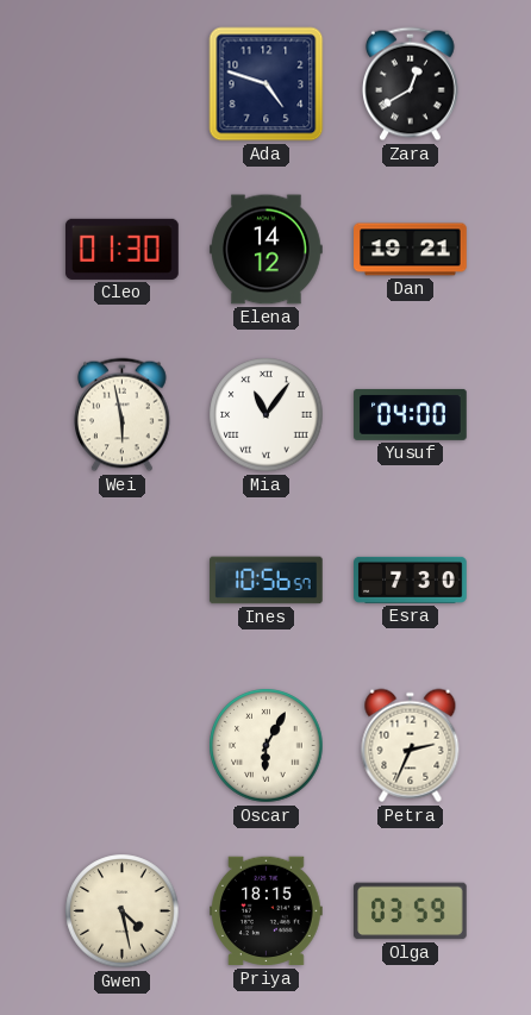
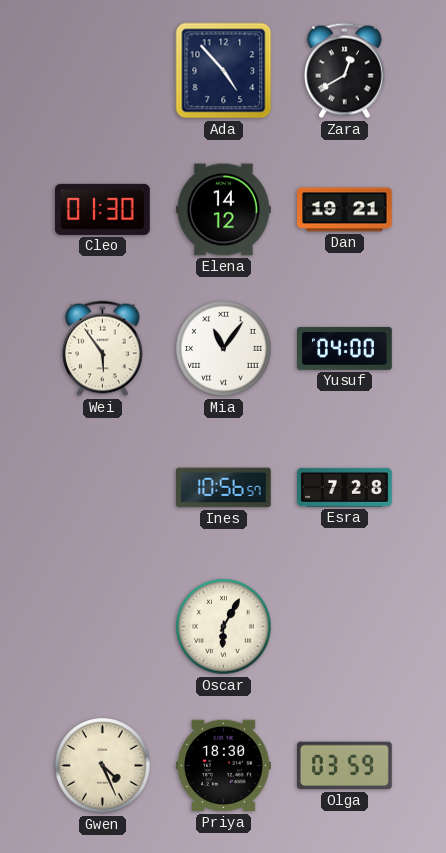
Ada: 4:48 -> 4:53 (224, 71)
Wei: 5:58 -> 5:54 (103, 349)
Esra: 7:30 -> 7:28 (345, 487)
Petra: 2:34 -> none (411, 746)
Gwen: 4:28 -> 4:26 (103, 766)
Priya: 18:15 -> 18:30 (224, 766)
